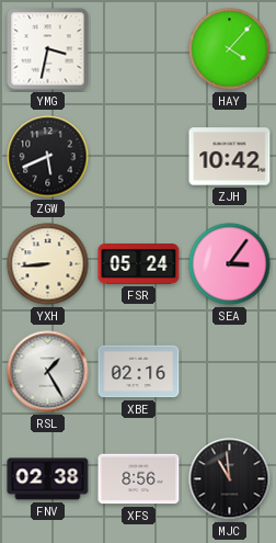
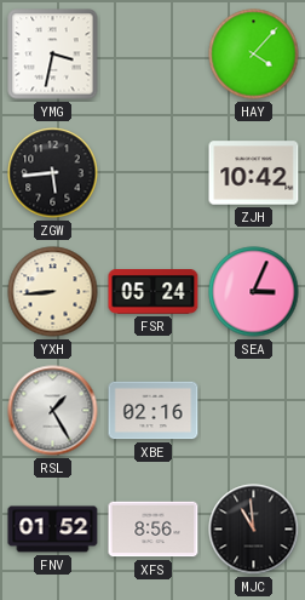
ZGW: 5:41 -> 5:44 (53, 173)
SEA: 3:06 -> 3:04 (254, 292)
FNV: 02:38 -> 01:52 (53, 530)
